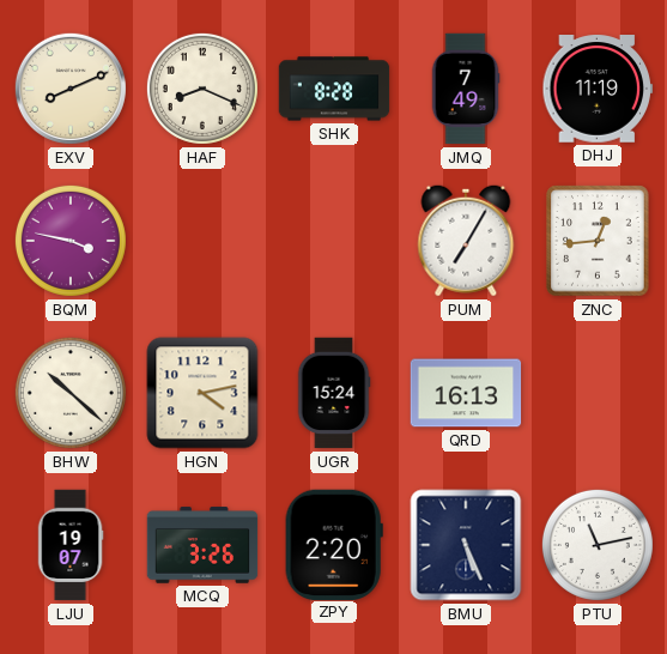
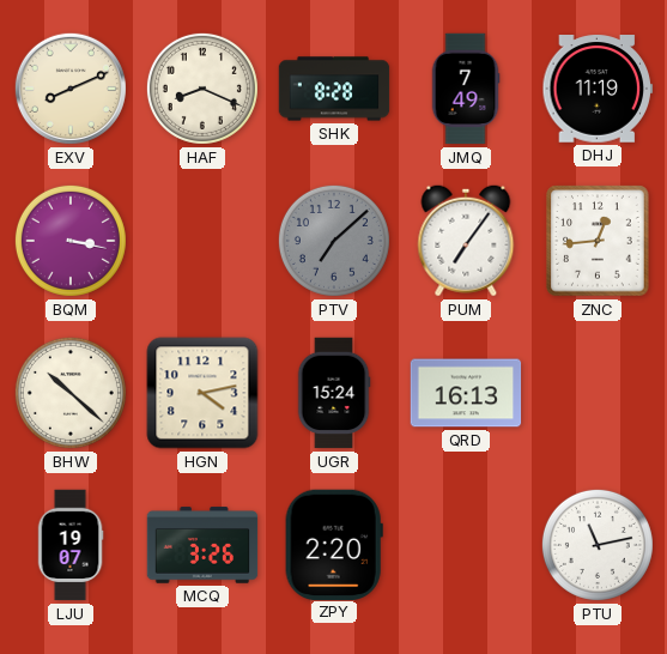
BQM: 3:47 -> 3:17 (71, 241)
PTV: none -> 7:08 (334, 241)
PUM: 7:05 -> 7:06 (466, 241)
BMU: 5:26 -> none (466, 545)
